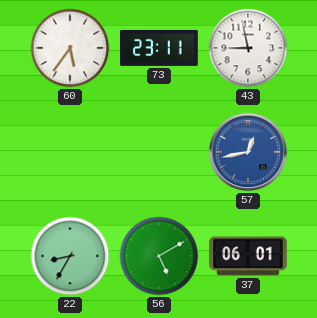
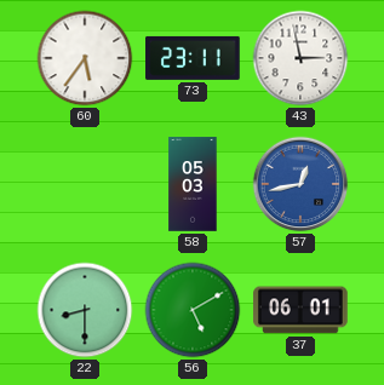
43: 8:58 -> 2:58 (300, 58)
58: none -> 05:03 (193, 184)
22: 8:35 -> 8:30 (85, 310)
